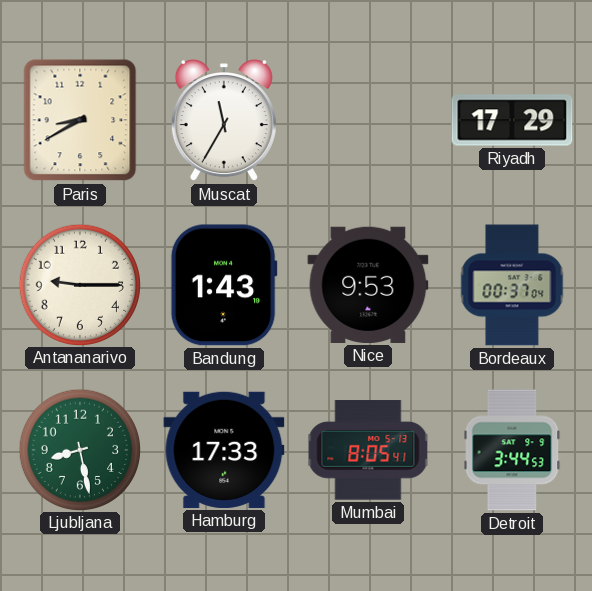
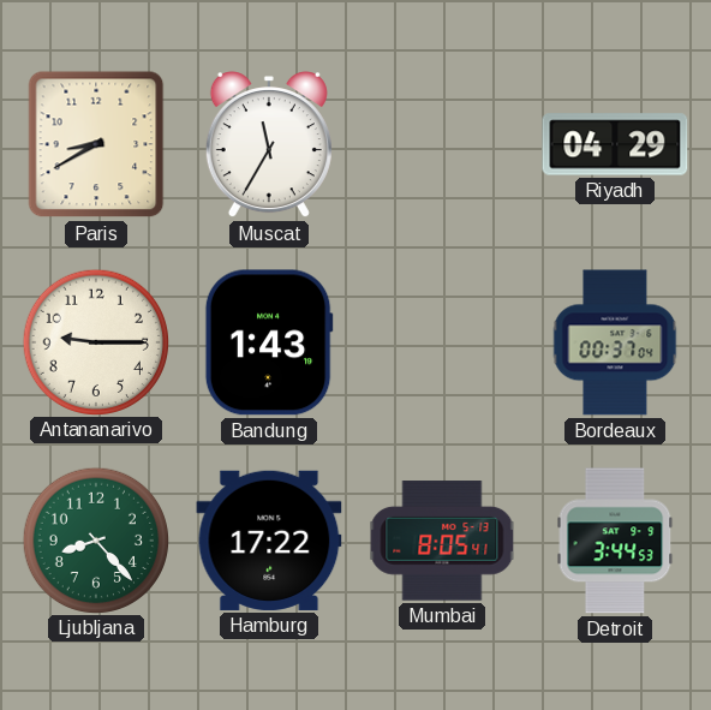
Riyadh: 17:29 -> 04:29 (615, 144)
Nice: 9:53 -> none (368, 285)
Ljubljana: 8:28 -> 8:23 (95, 539)
Hamburg: 17:33 -> 17:22 (269, 541)
